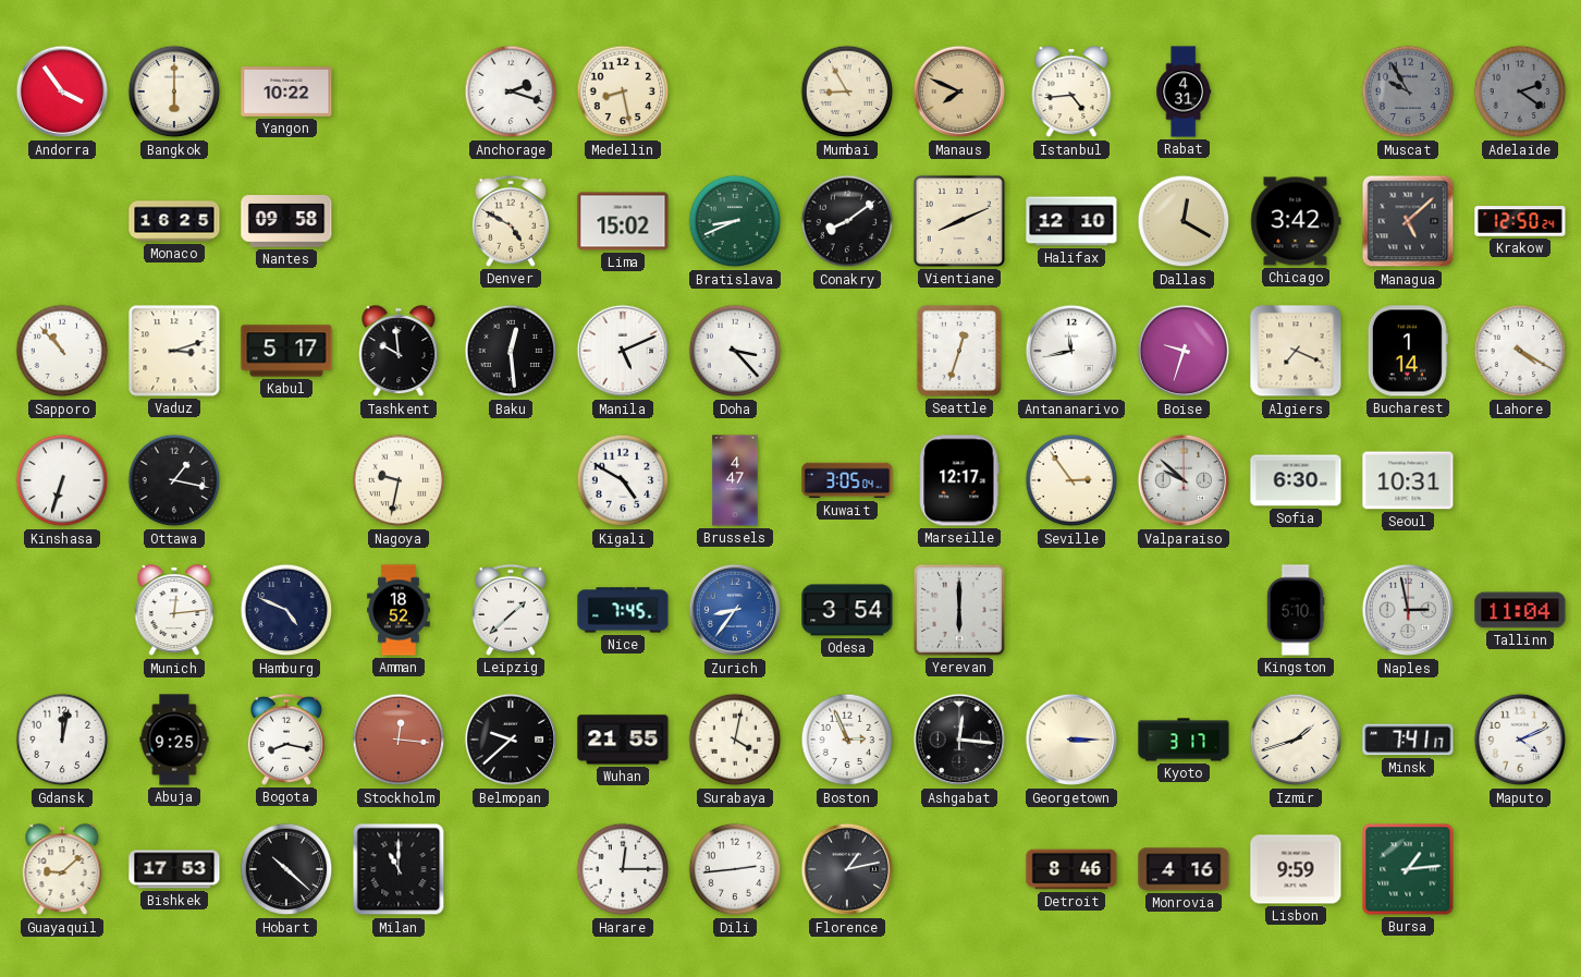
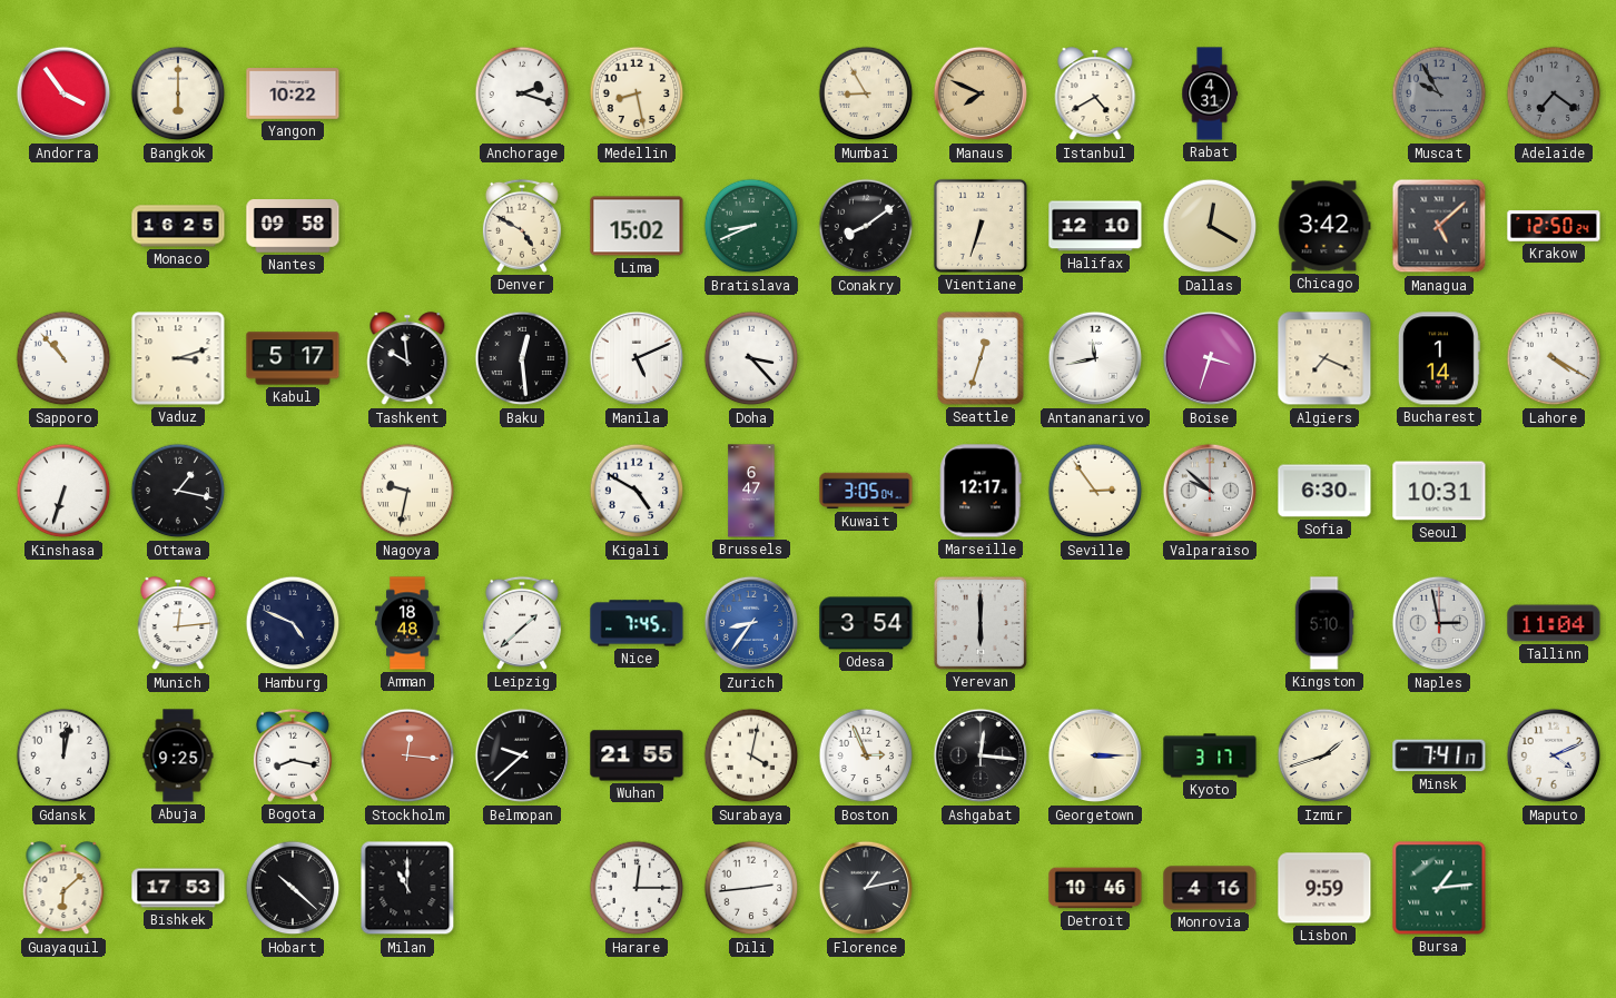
Istanbul: 4:44 -> 4:40 (1095, 95)
Adelaide: 2:21 -> 7:21 (1554, 93)
Vientiane: 8:11 -> 6:33 (981, 226)
Boise: 9:33 -> 3:33 (1210, 358)
Brussels: 4:47 -> 6:47 (751, 491)
Amman: 18:52 -> 18:48 (407, 623)
Guayaquil: 9:08 -> 6:08 (63, 889)
Detroit: 8:46 -> 10:46 (1095, 888)
